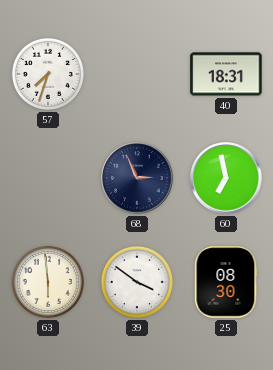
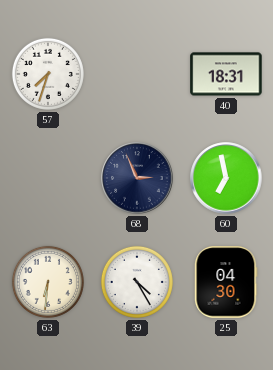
63: 5:59 -> 6:31 (48, 282)
39: 3:51 -> 4:25 (137, 282)
25: 08:30 -> 04:30 (226, 282)
